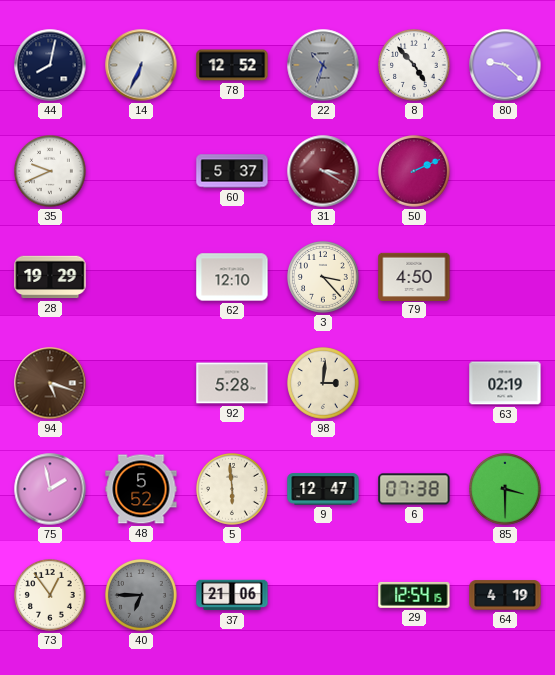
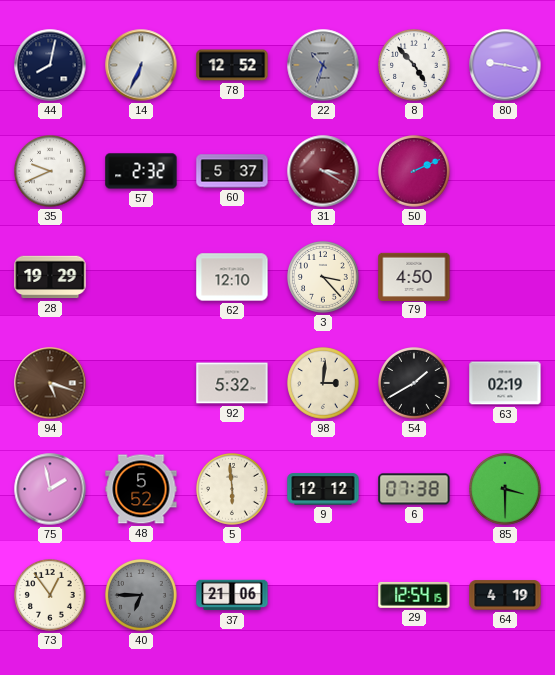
80: 9:22 -> 9:17 (505, 65)
57: none -> 2:32 (141, 171)
92: 5:28 -> 5:32 (232, 383)
54: none -> 1:40 (415, 384)
9: 12:47 -> 12:12 (323, 489)
